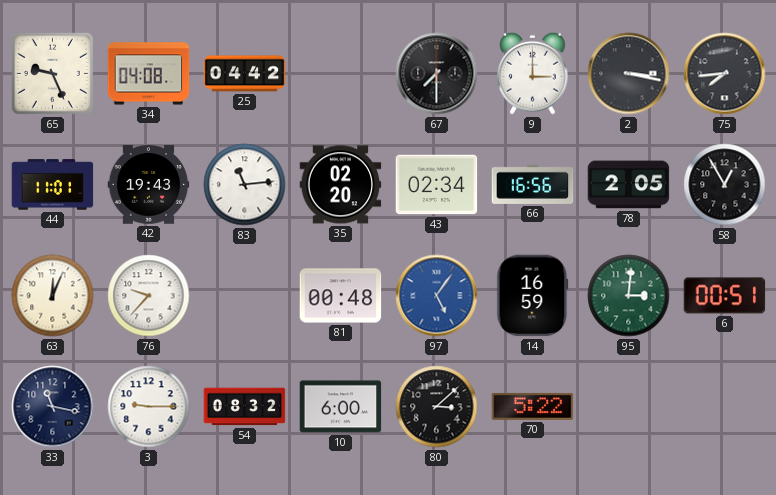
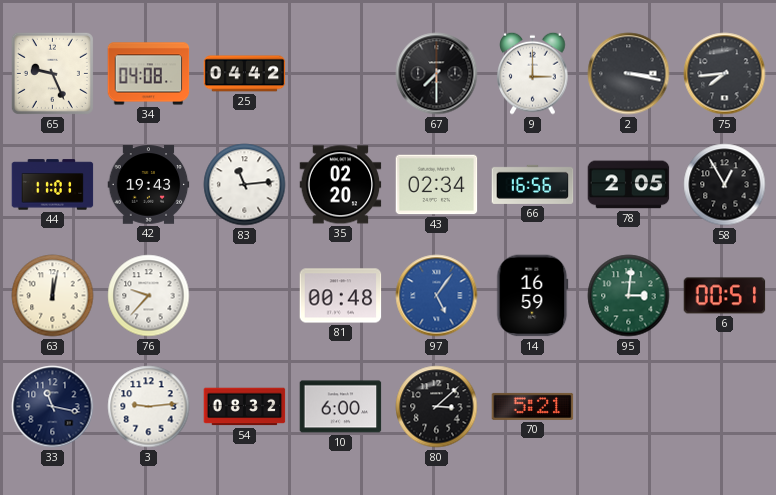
63: 12:04 -> 12:02 (53, 296)
3: 9:15 -> 9:14 (149, 407)
70: 5:22 -> 5:21 (533, 406)
